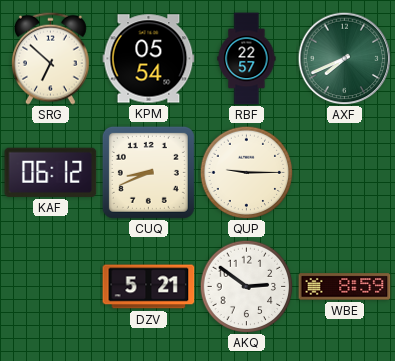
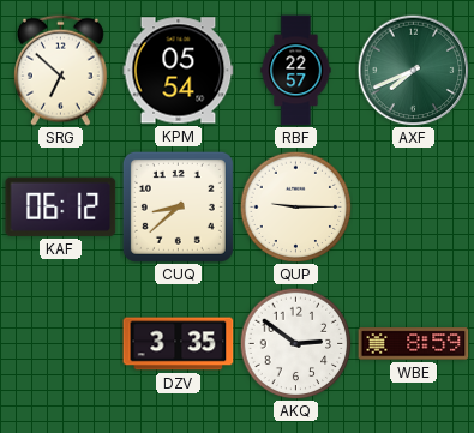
CUQ: 8:41 -> 8:38 (178, 206)
DZV: 5:21 -> 3:35 (179, 344)
